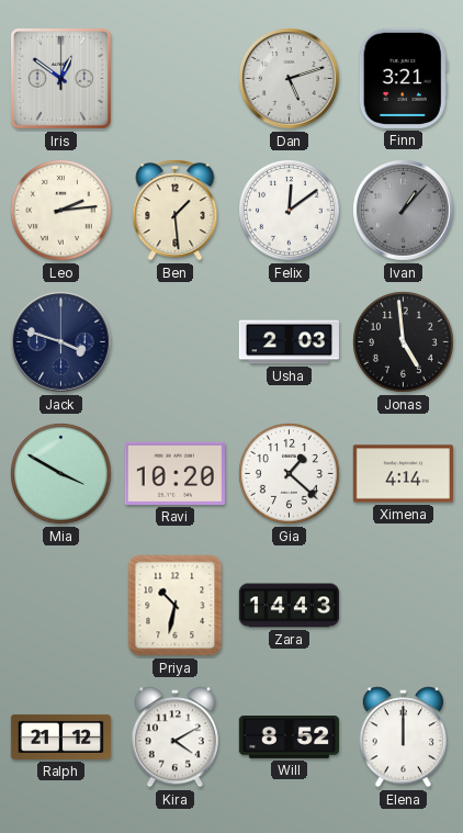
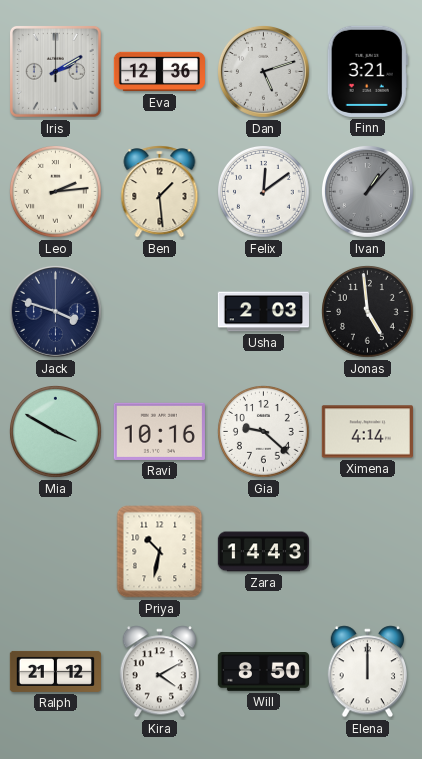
Iris: 12:51 -> 2:10 (55, 71)
Eva: none -> 12:36 (159, 72)
Ravi: 10:20 -> 10:16 (159, 431)
Gia: 1:22 -> 9:22 (264, 432)
Will: 8:52 -> 8:50 (263, 672)
